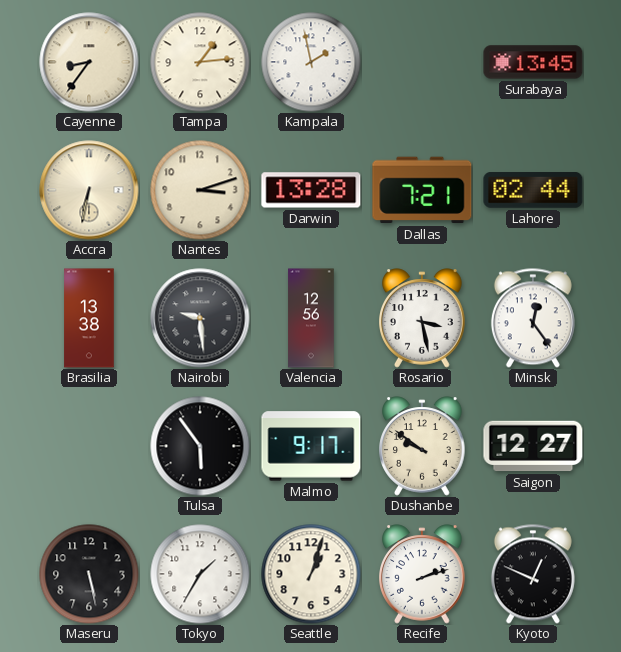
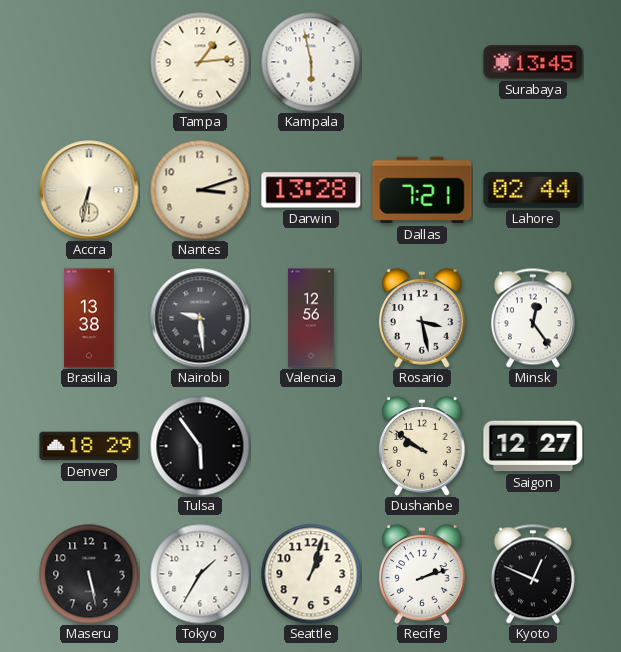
Cayenne: 8:36 -> none (89, 62)
Kampala: 1:58 -> 5:58 (311, 62)
Denver: none -> 18:29 (89, 446)
Malmo: 9:17 -> none (311, 446)
